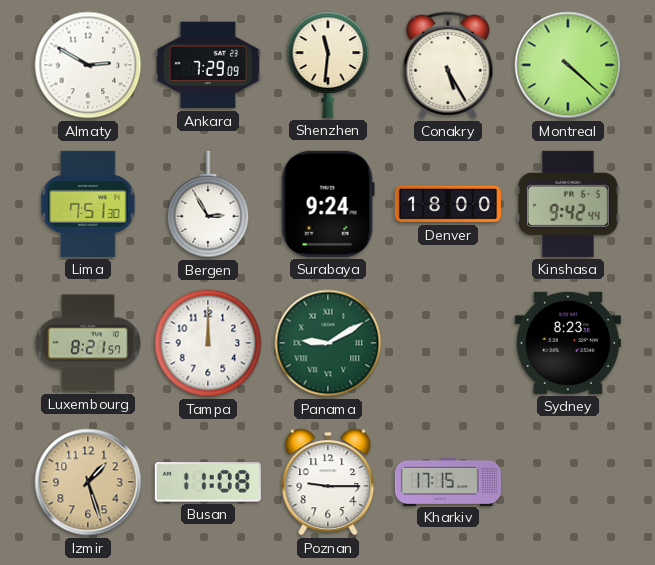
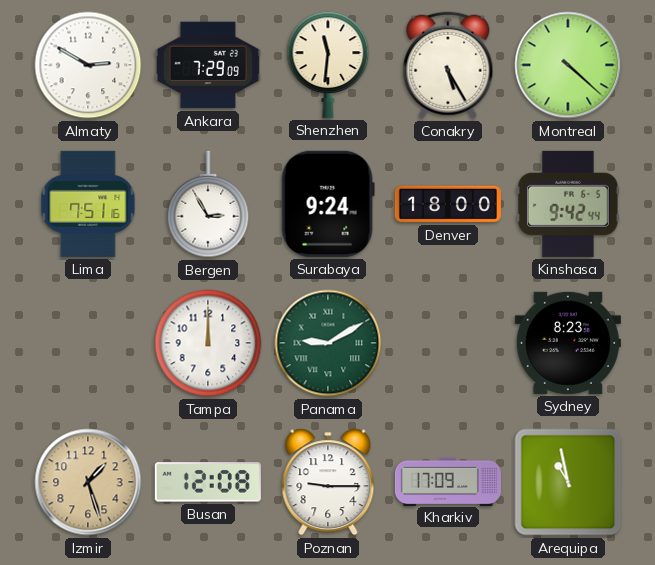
Lima: 7:51:30 -> 7:51:16 (88, 204)
Luxembourg: 8:21 -> none (87, 343)
Busan: 11:08 -> 12:08 (208, 482)
Kharkiv: 17:15 -> 17:09 (448, 481)
Arequipa: none -> 10:58 (568, 482)
